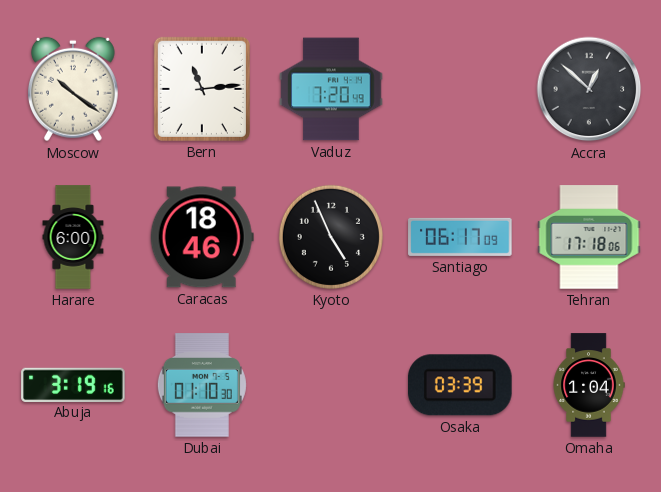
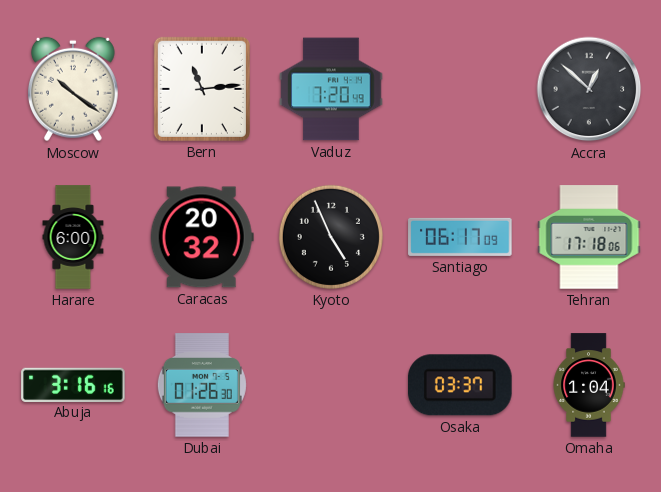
Caracas: 18:46 -> 20:32 (202, 237)
Abuja: 3:19 -> 3:16 (73, 384)
Dubai: 01:10 -> 01:26 (202, 385)
Osaka: 03:39 -> 03:37 (460, 385)
